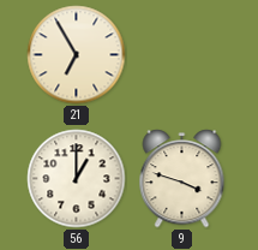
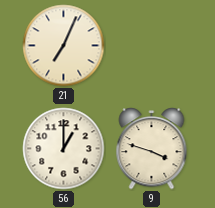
21: 6:55 -> 7:04 (64, 46)
